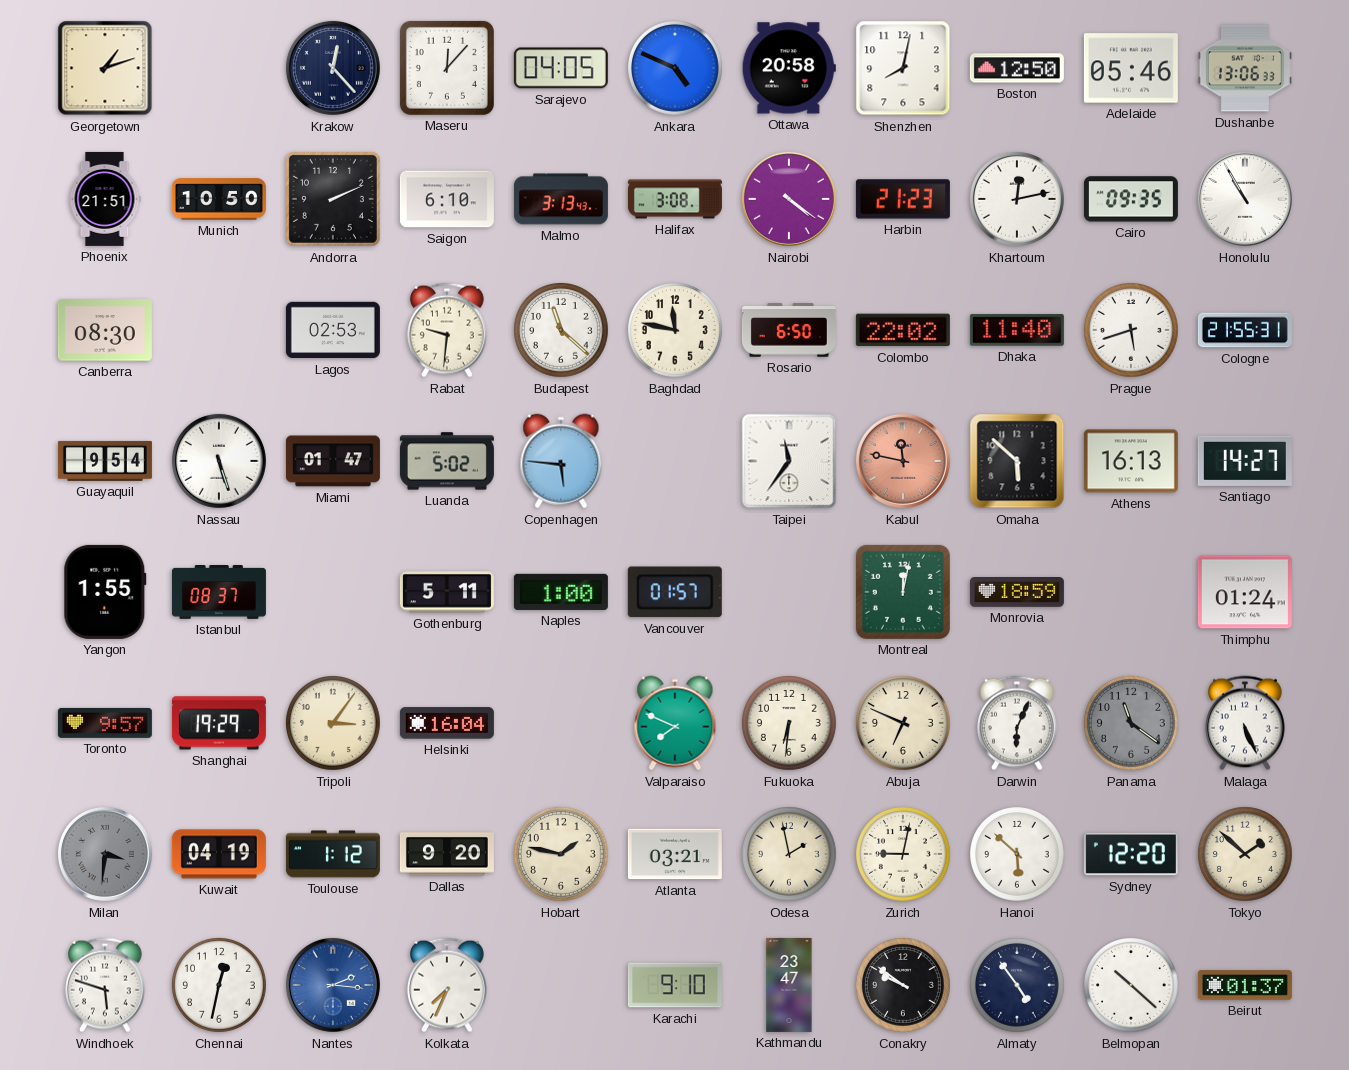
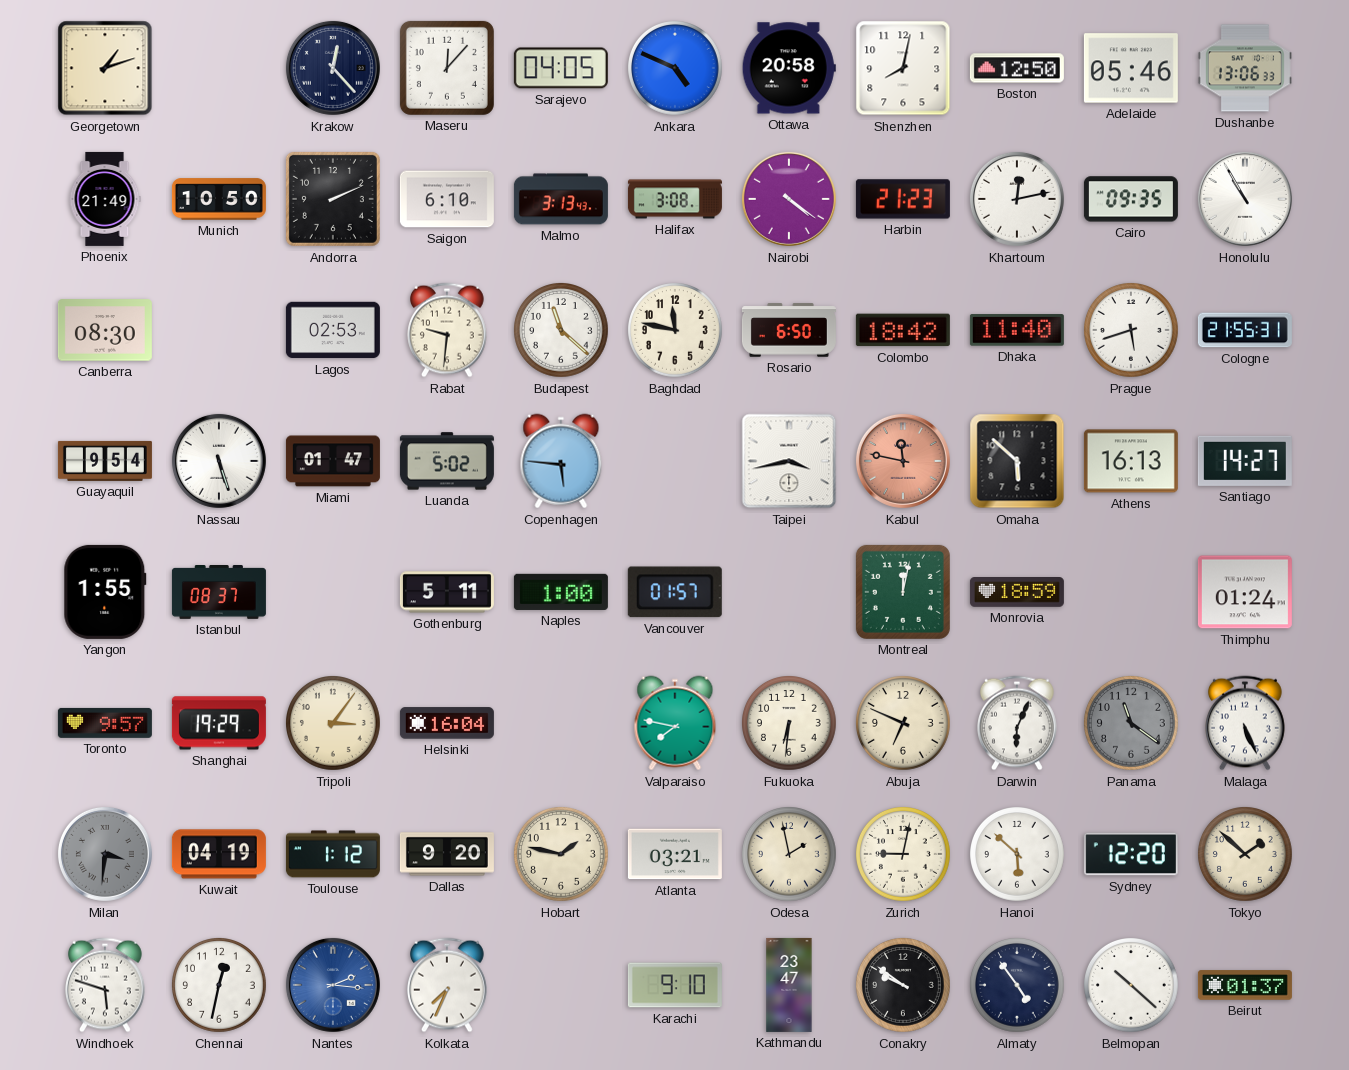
Phoenix: 21:51 -> 21:49 (105, 199)
Colombo: 22:02 -> 18:42 (903, 330)
Taipei: 11:36 -> 3:43 (789, 461)
Valparaiso: 7:49 -> 7:47 (675, 723)
